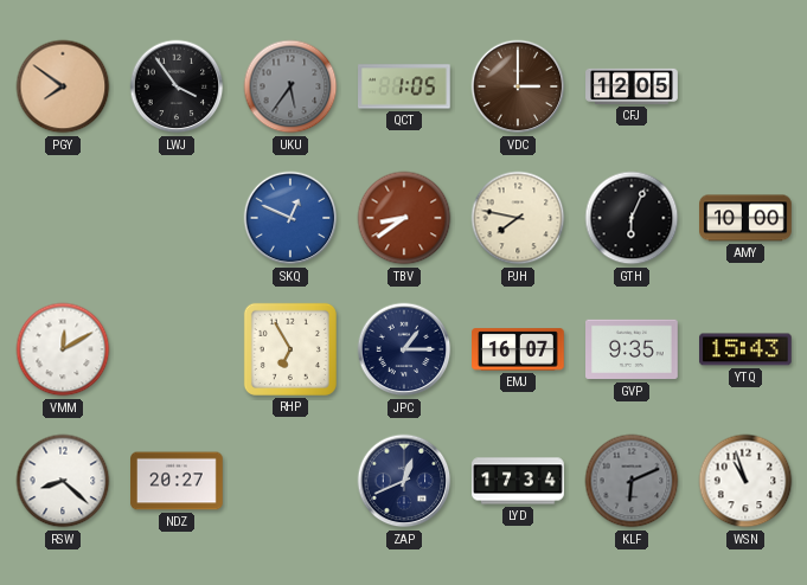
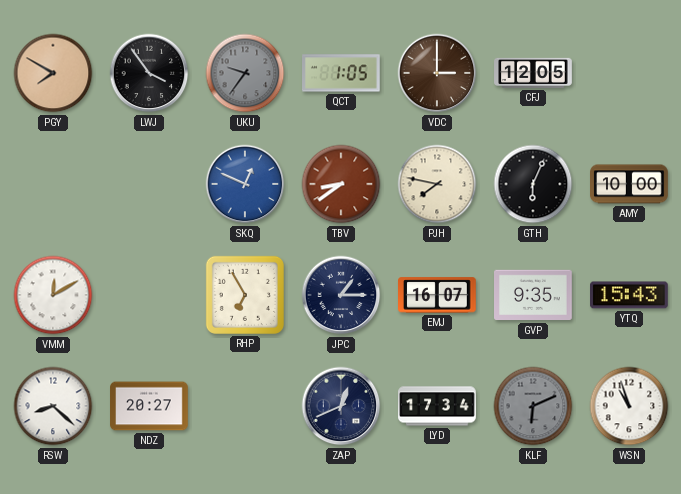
PGY: 7:51 -> 7:50 (53, 73)
UKU: 5:36 -> 9:36 (245, 73)
